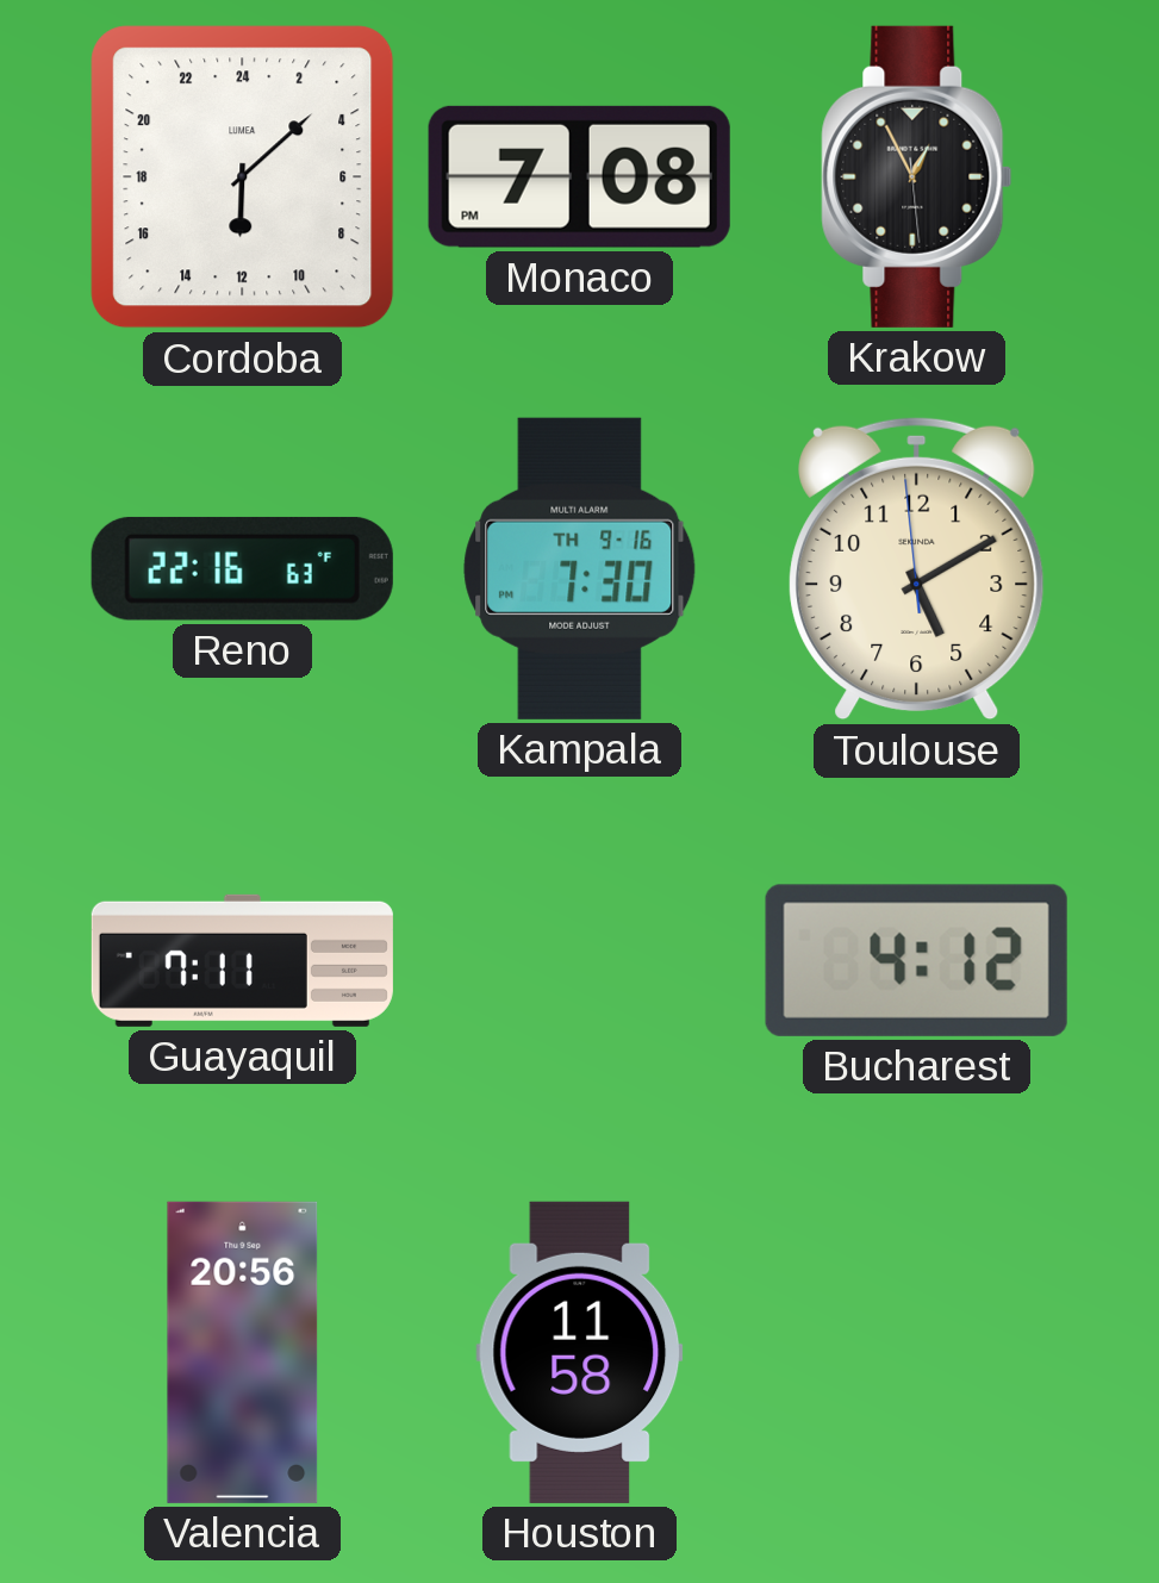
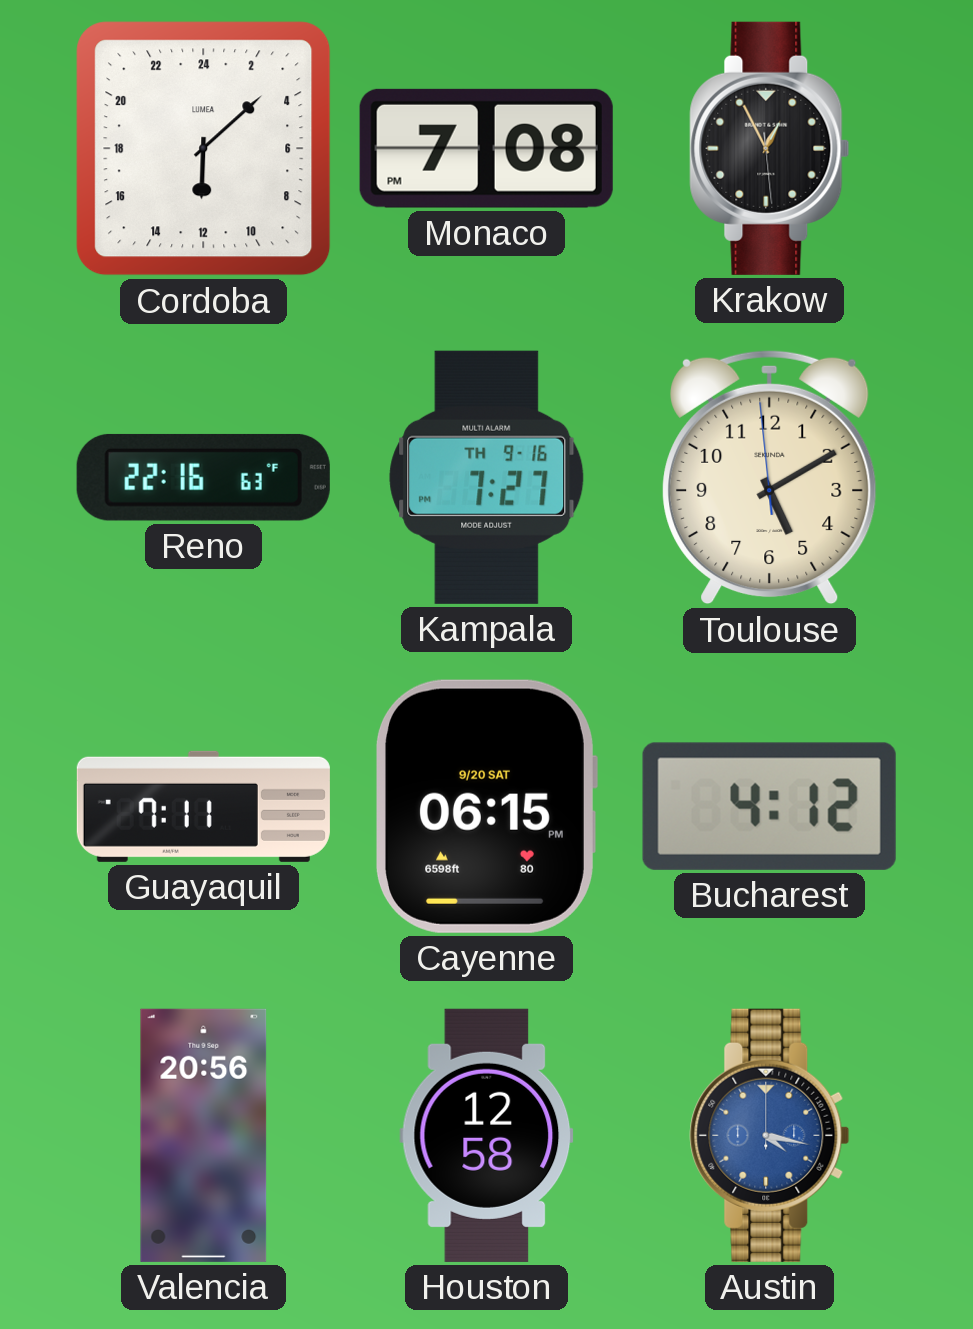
Kampala: 7:30 -> 7:27 (487, 477)
Cayenne: none -> 06:15 (487, 806)
Houston: 11:58 -> 12:58 (487, 1135)
Austin: none -> 4:17 (770, 1135)
